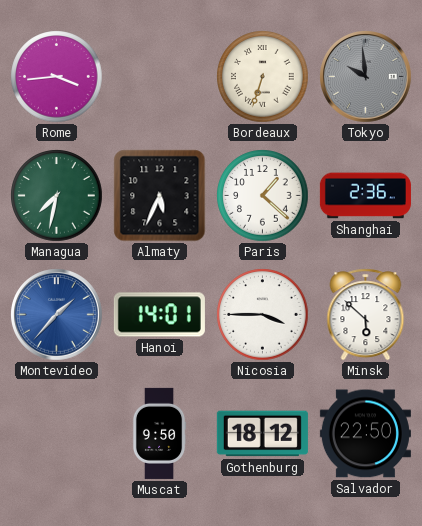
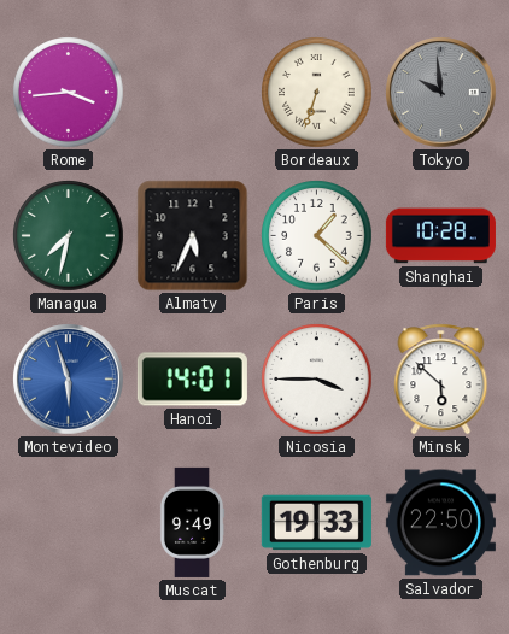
Shanghai: 2:36 -> 10:28 (440, 236)
Montevideo: 1:37 -> 5:57 (69, 380)
Muscat: 9:50 -> 9:49 (192, 522)
Gothenburg: 18:12 -> 19:33 (316, 523)
